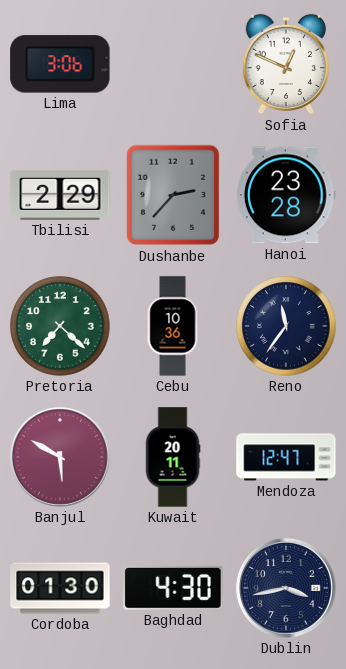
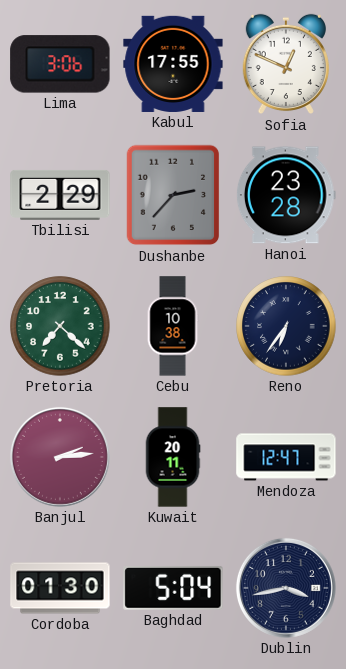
Kabul: none -> 17:55 (173, 64)
Cebu: 10:36 -> 10:38 (173, 326)
Reno: 11:36 -> 6:36 (286, 326)
Banjul: 5:50 -> 2:14 (60, 457)
Baghdad: 4:30 -> 5:04 (173, 588)
